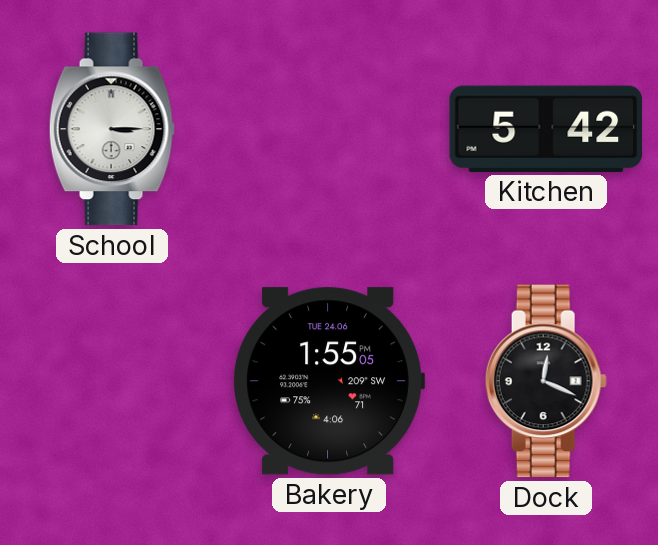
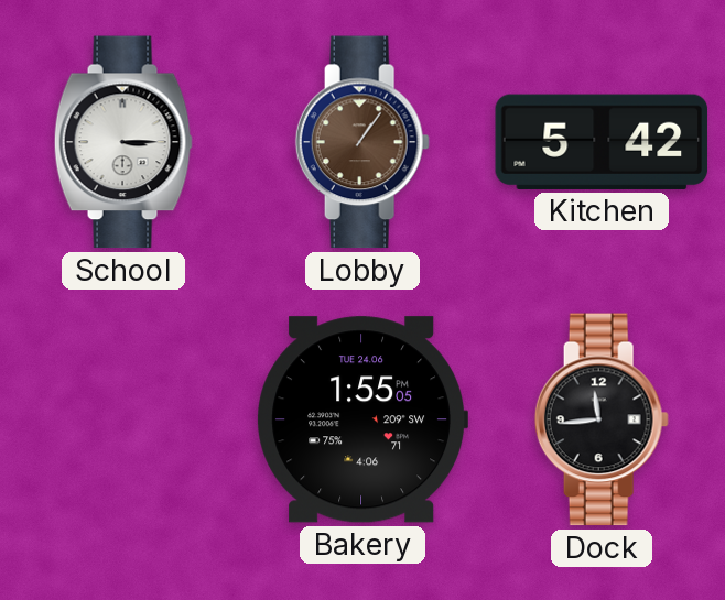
Lobby: none -> 1:06 (362, 142)
Dock: 12:19 -> 11:44 (602, 419)
